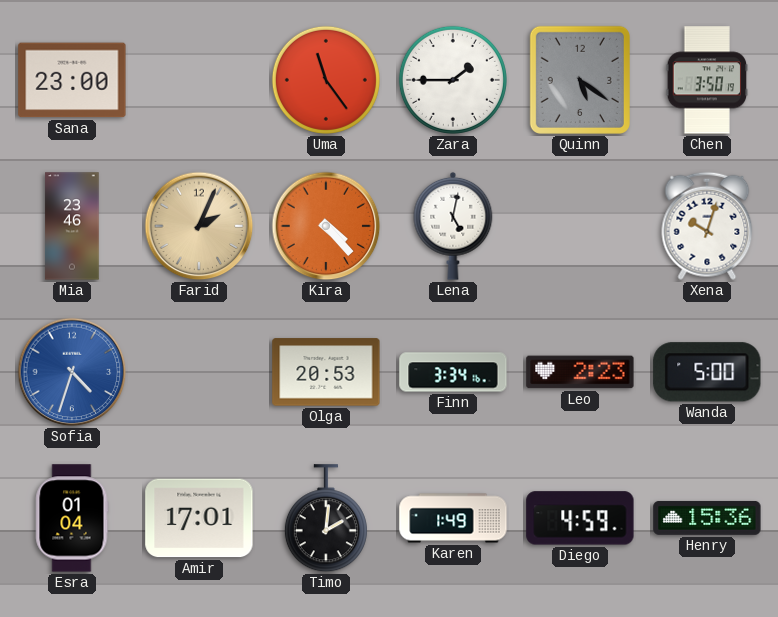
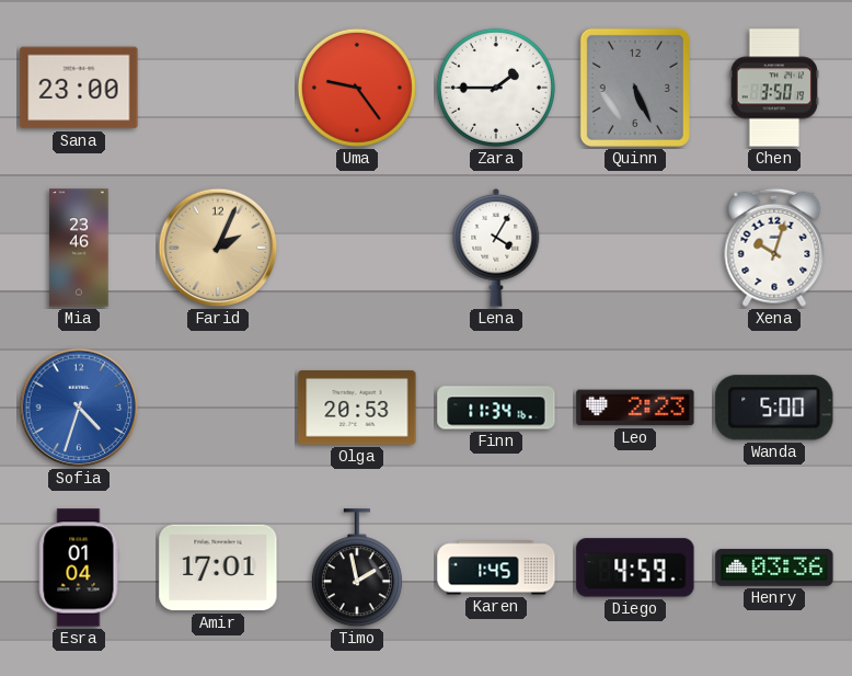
Uma: 11:24 -> 9:24 (357, 88)
Quinn: 5:21 -> 5:26 (635, 88)
Kira: 4:23 -> none (326, 226)
Lena: 5:02 -> 4:05 (496, 248)
Finn: 3:34 -> 11:34 (496, 408)
Timo: 2:01 -> 1:58 (357, 569)
Karen: 1:49 -> 1:45 (496, 568)
Henry: 15:36 -> 03:36 (774, 568)
